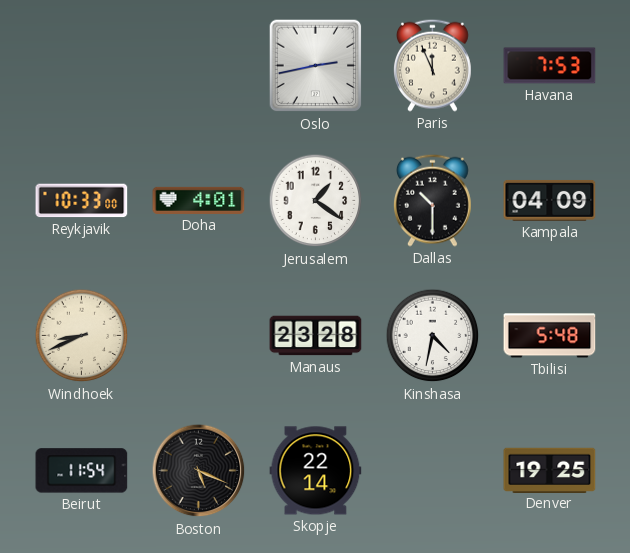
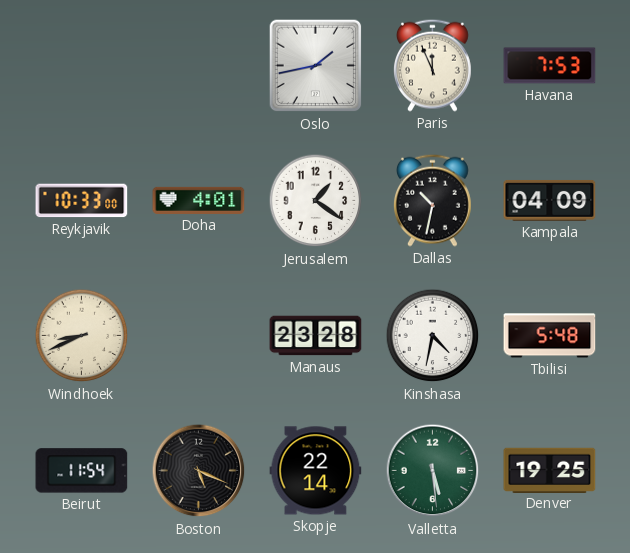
Oslo: 2:43 -> 1:43 (316, 66)
Dallas: 10:30 -> 10:32 (432, 200)
Valletta: none -> 5:29 (433, 471)
